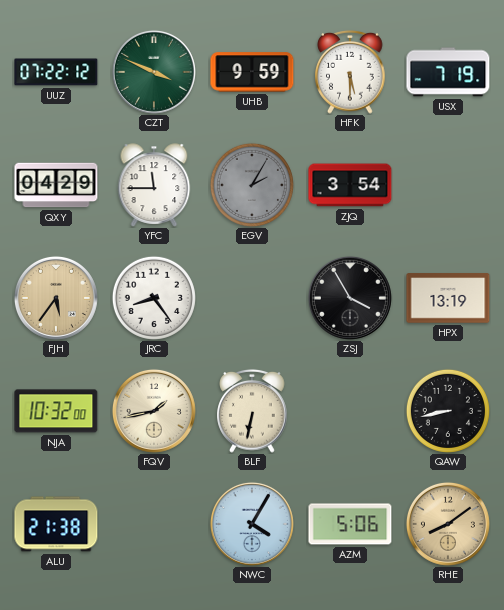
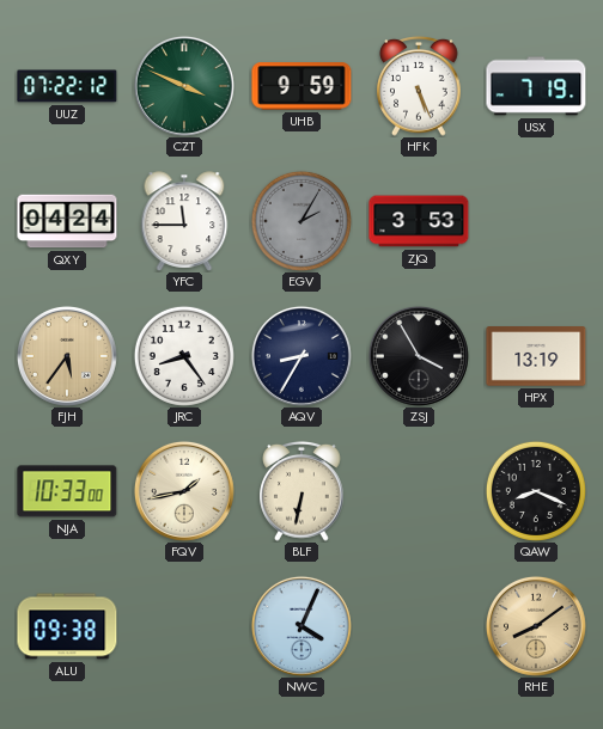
HFK: 5:30 -> 5:26 (419, 86)
QXY: 04:29 -> 04:24 (67, 221)
ZJQ: 3:54 -> 3:53 (419, 221)
AQV: none -> 8:35 (301, 356)
NJA: 10:32 -> 10:33 (67, 491)
QAW: 8:43 -> 8:19 (536, 491)
ALU: 21:38 -> 09:38 (67, 626)
NWC: 4:05 -> 4:04 (301, 626)
AZM: 5:06 -> none (350, 524)
